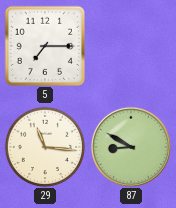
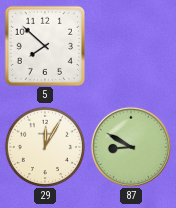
5: 7:15 -> 7:52 (44, 45)
29: 11:16 -> 12:05 (45, 147)
